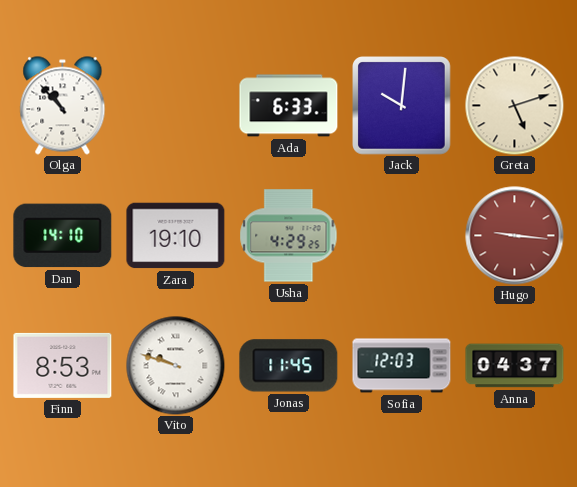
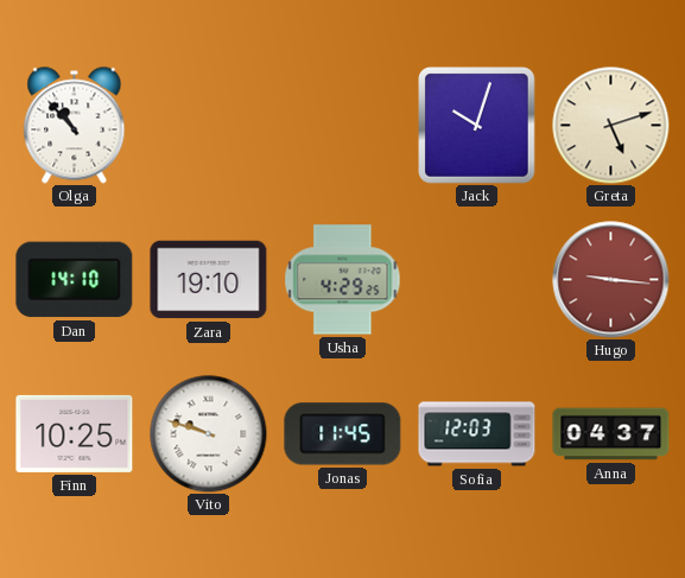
Ada: 6:33 -> none (289, 106)
Jack: 10:01 -> 10:03 (477, 126)
Finn: 8:53 -> 10:25 (75, 433)
